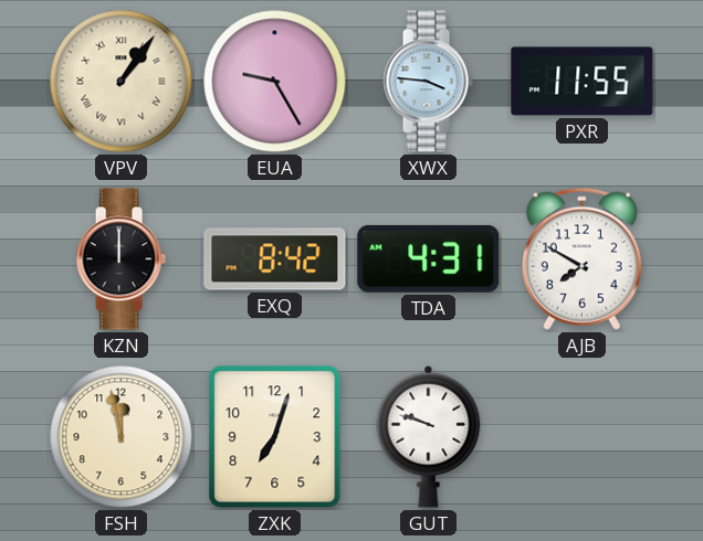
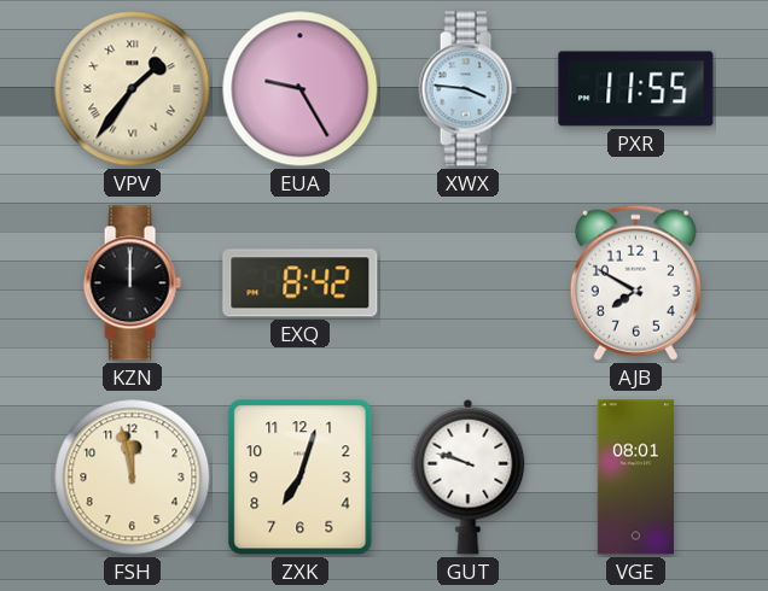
VPV: 1:06 -> 1:36 (133, 89)
TDA: 4:31 -> none (429, 258)
VGE: none -> 08:01 (635, 478)
